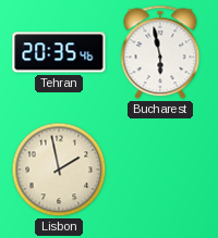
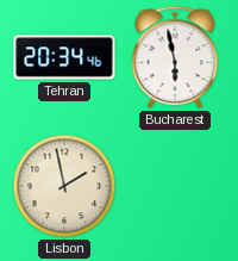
Tehran: 20:35 -> 20:34 (64, 57)
